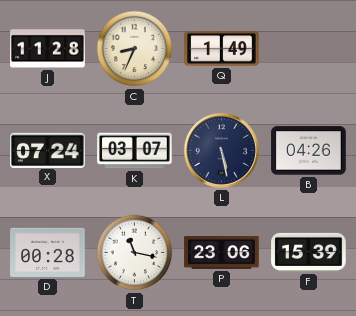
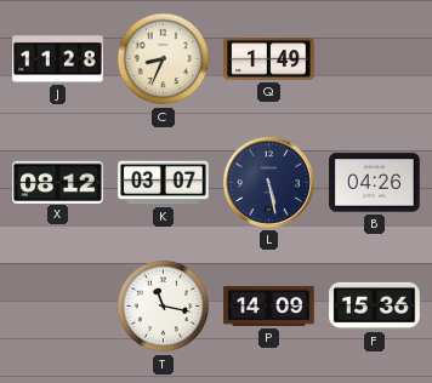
X: 07:24 -> 08:12 (58, 182)
D: 00:28 -> none (48, 252)
P: 23:06 -> 14:09 (269, 307)
F: 15:39 -> 15:36 (375, 305)
